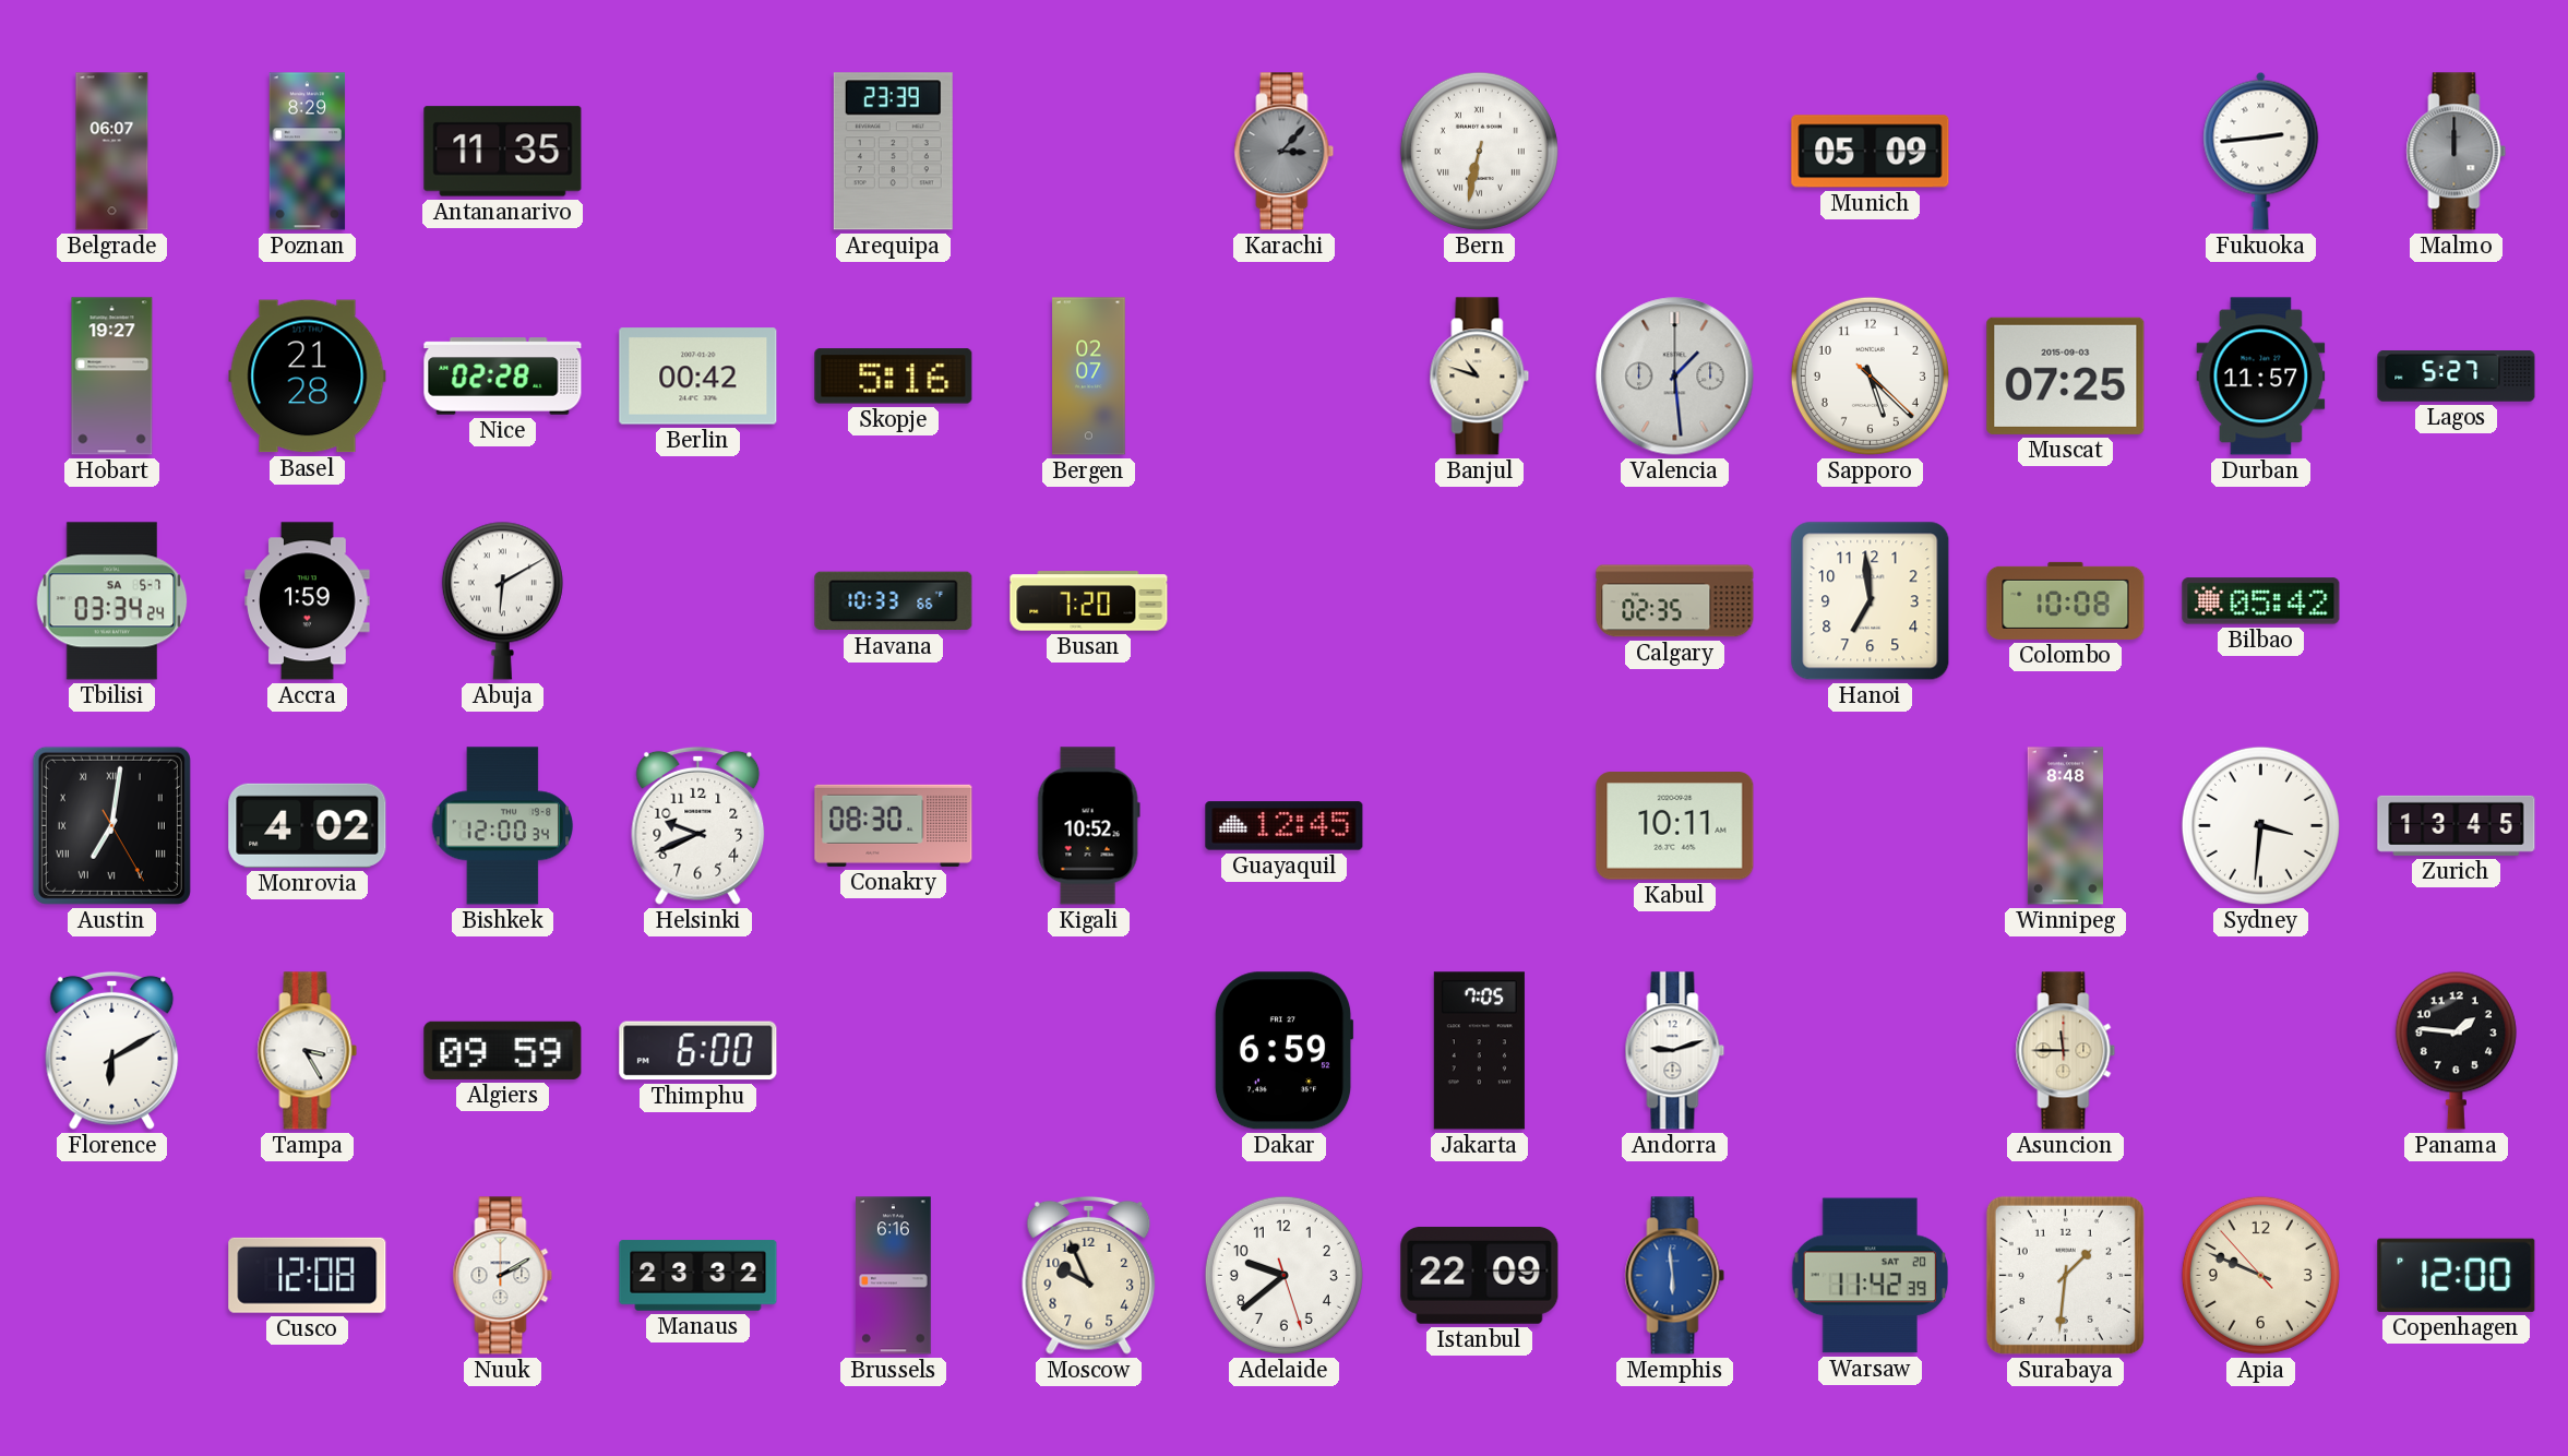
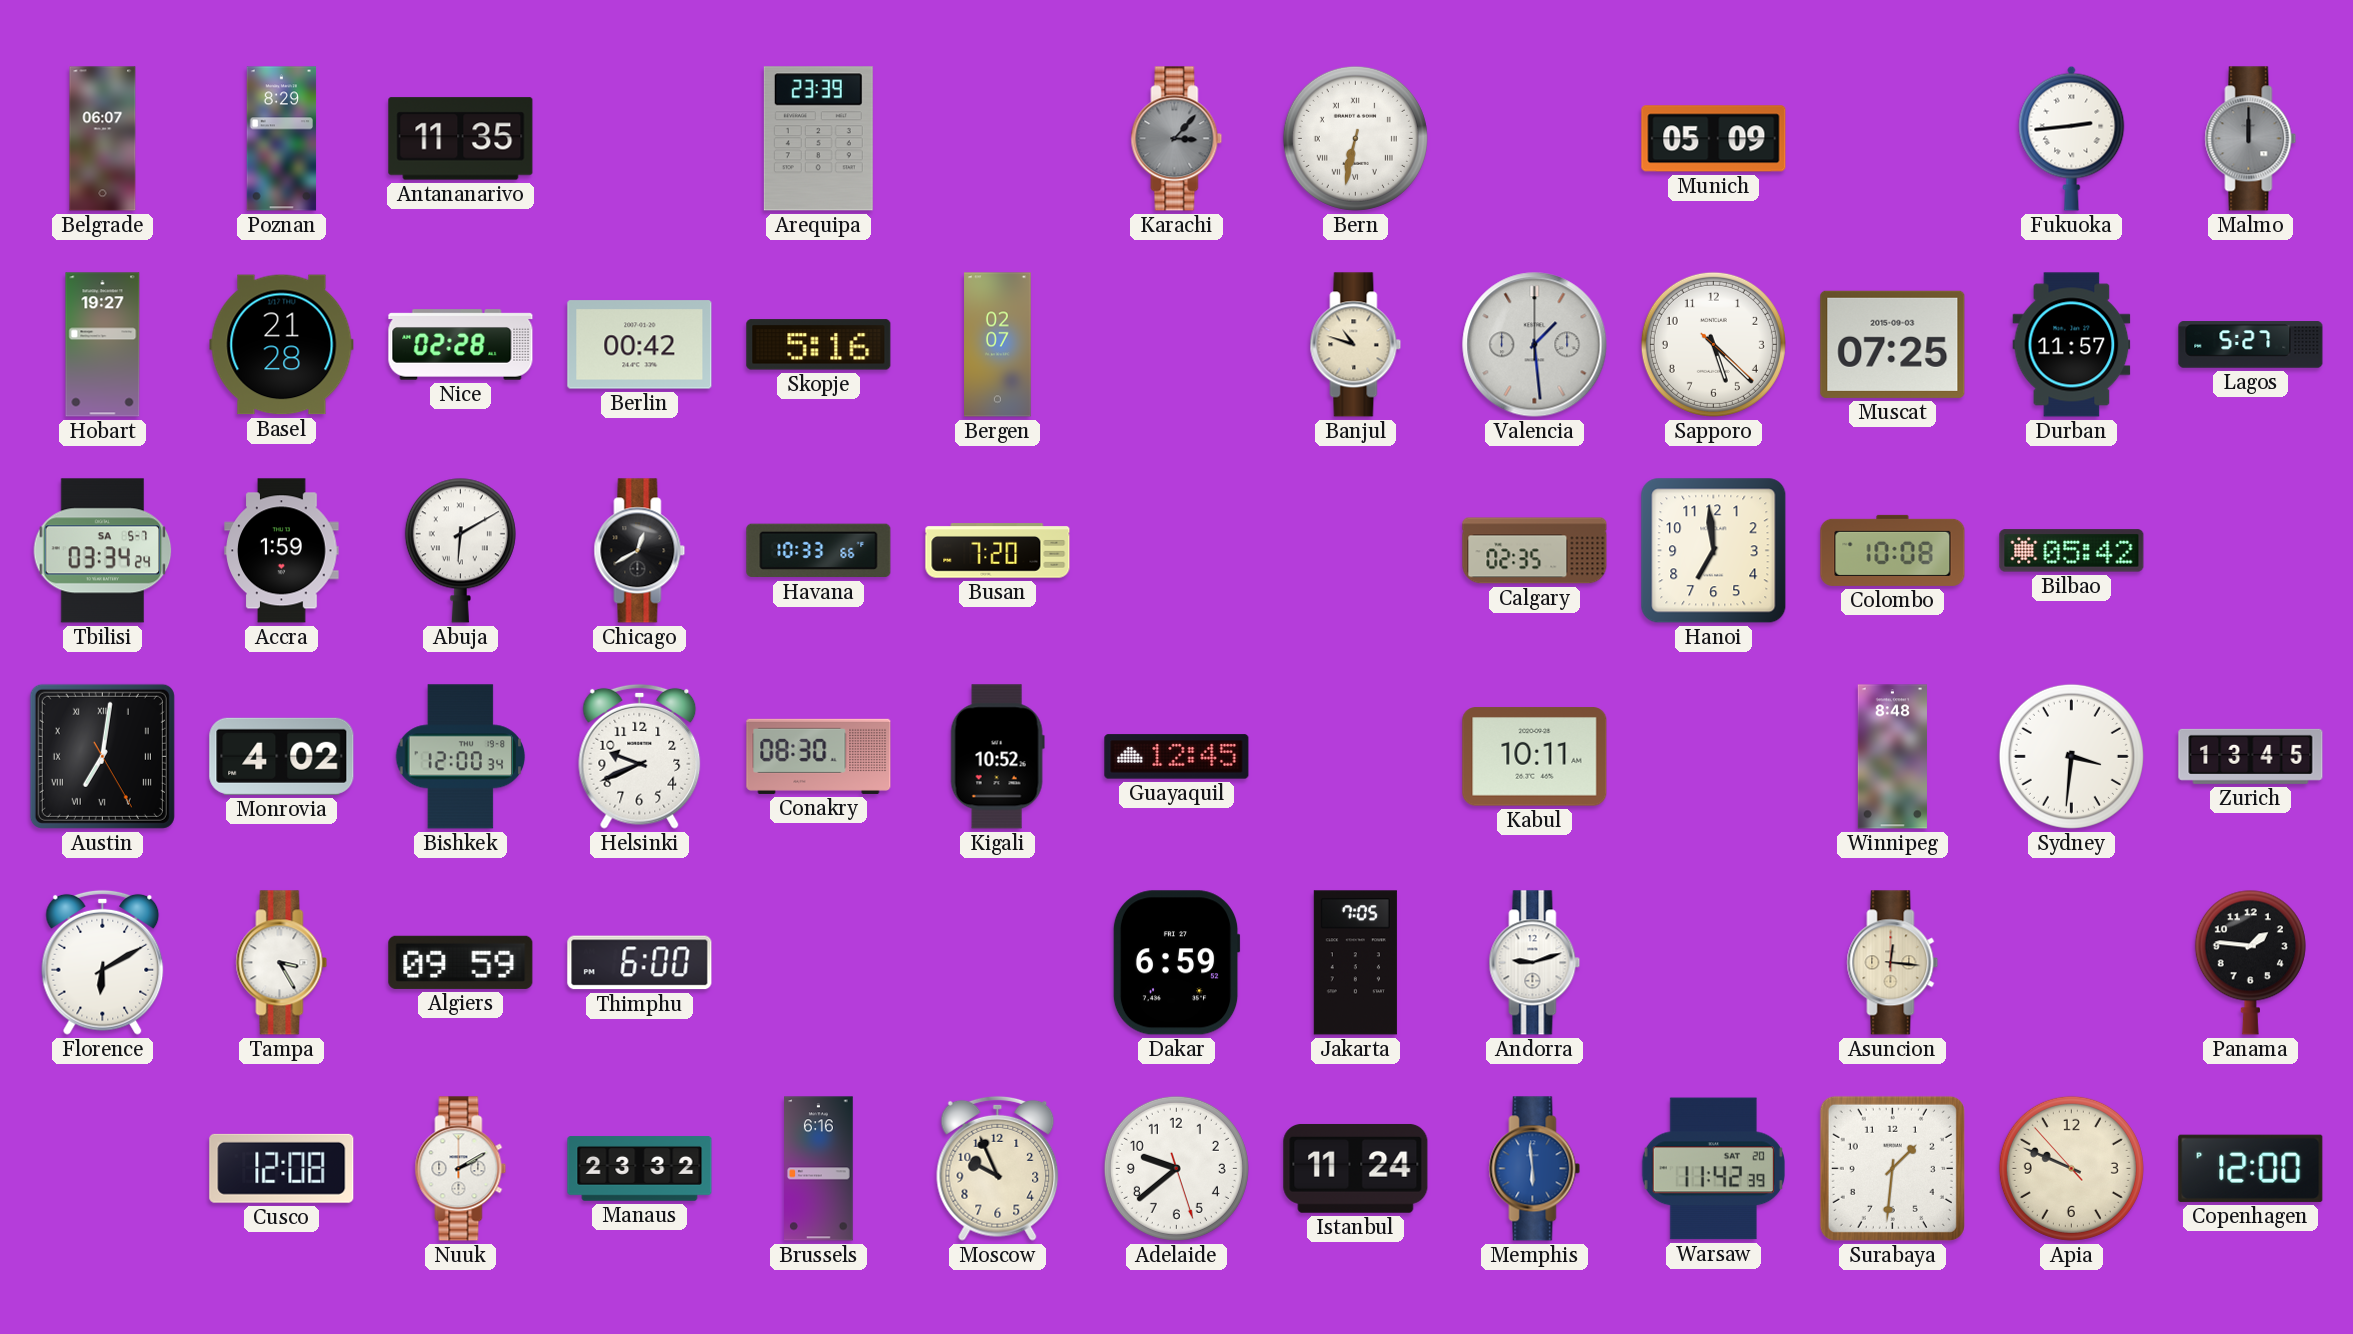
Chicago: none -> 12:40 (640, 551)
Asuncion: 11:45 -> 12:16 (1893, 963)
Istanbul: 22:09 -> 11:24 (1356, 1169)
